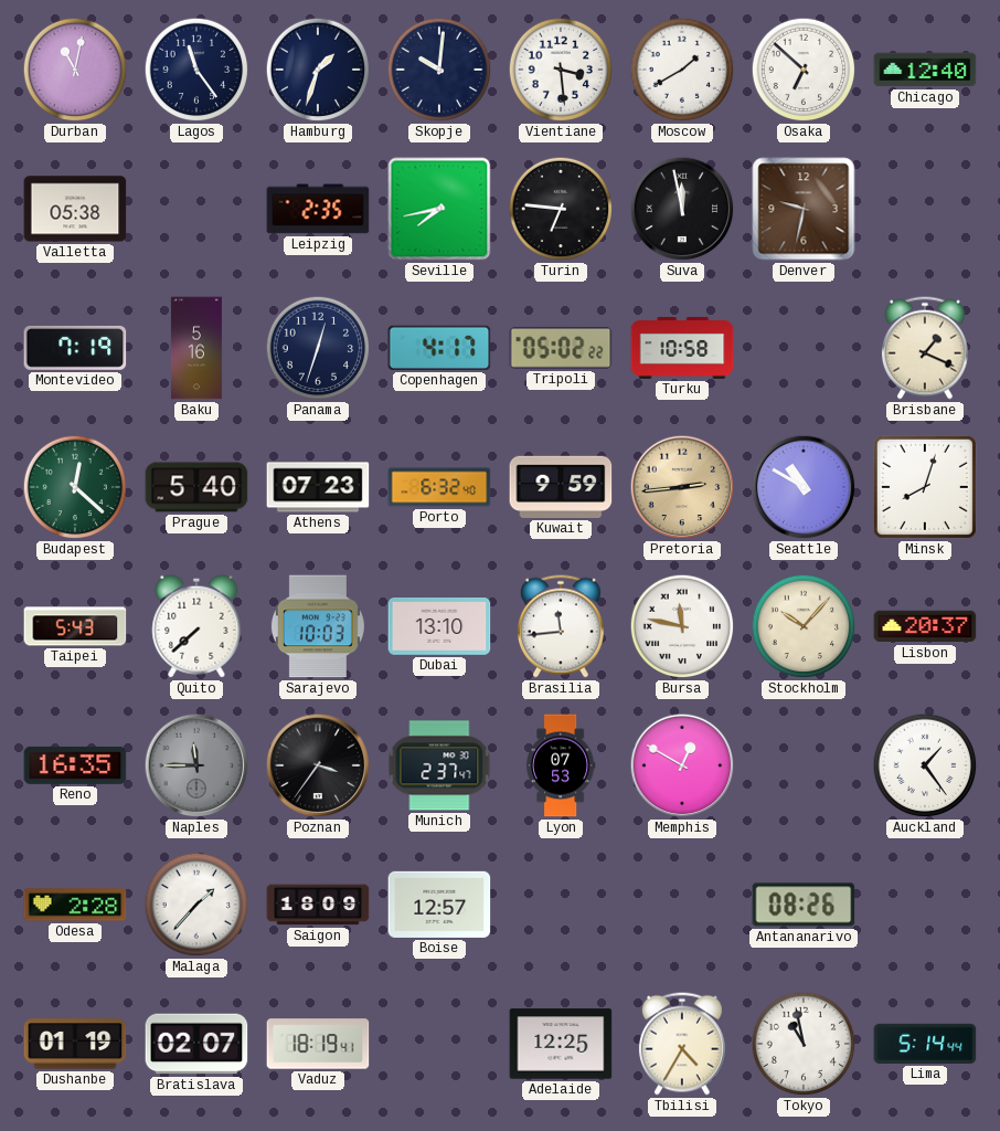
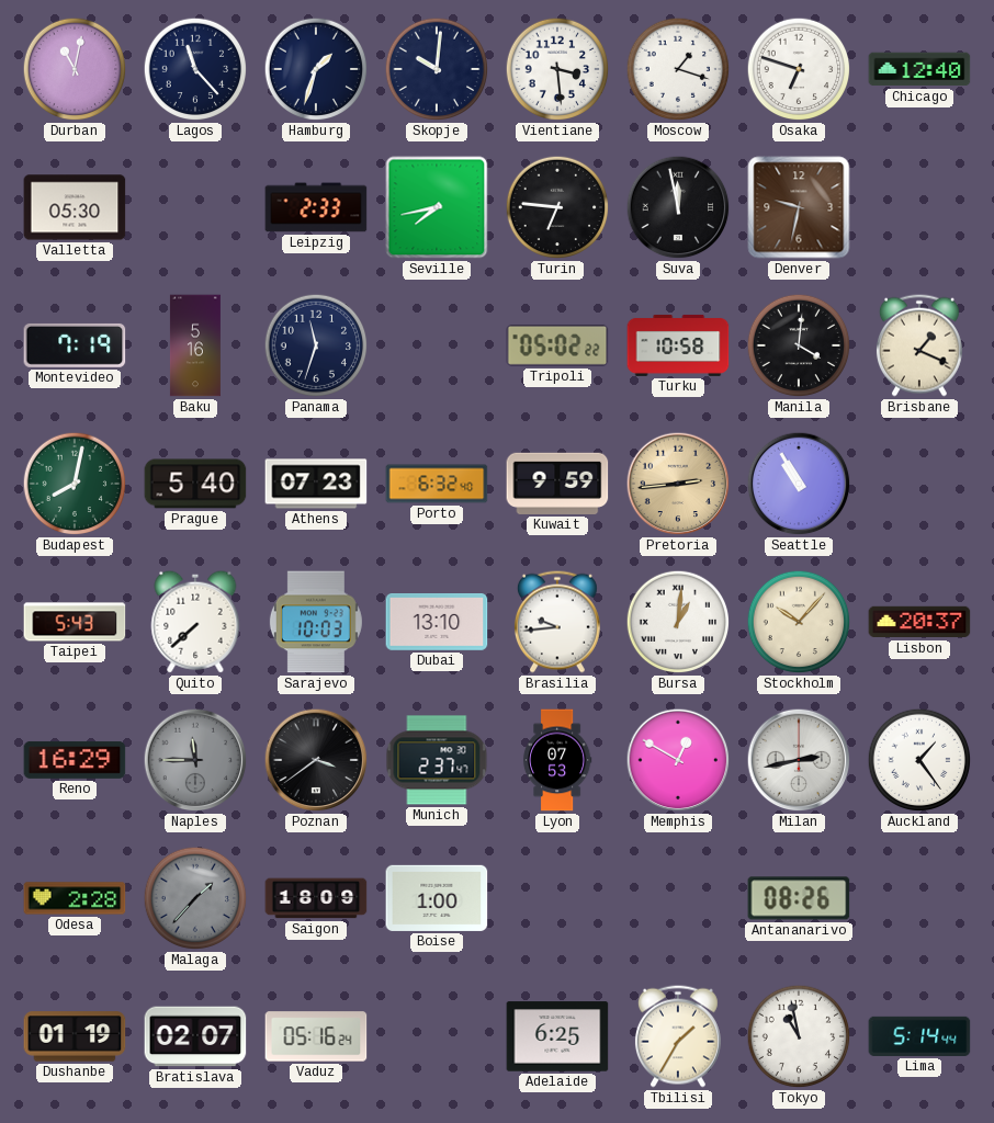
Lagos: 11:24 -> 11:23 (195, 69)
Moscow: 1:40 -> 1:18 (678, 69)
Osaka: 6:52 -> 6:48 (799, 69)
Valletta: 05:38 -> 05:30 (75, 207)
Leipzig: 2:35 -> 2:33 (316, 207)
Panama: 12:33 -> 11:33 (316, 345)
Copenhagen: 4:17 -> none (439, 348)
Manila: none -> 4:01 (799, 345)
Budapest: 12:22 -> 8:02 (75, 484)
Seattle: 10:50 -> 10:55 (799, 484)
Minsk: 8:03 -> none (925, 487)
Brasilia: 11:44 -> 9:44 (557, 622)
Bursa: 11:47 -> 1:01 (678, 622)
Reno: 16:35 -> 16:29 (75, 760)
Poznan: 3:36 -> 3:39 (316, 760)
Milan: none -> 2:43 (799, 760)
Malaga dial: white -> grey (195, 898)
Boise: 12:57 -> 1:00 (437, 898)
Vaduz: 18:19 -> 05:16 (316, 1036)
Adelaide: 12:25 -> 6:25 (557, 1036)
Tbilisi: 4:35 -> 1:35 (678, 1036)
